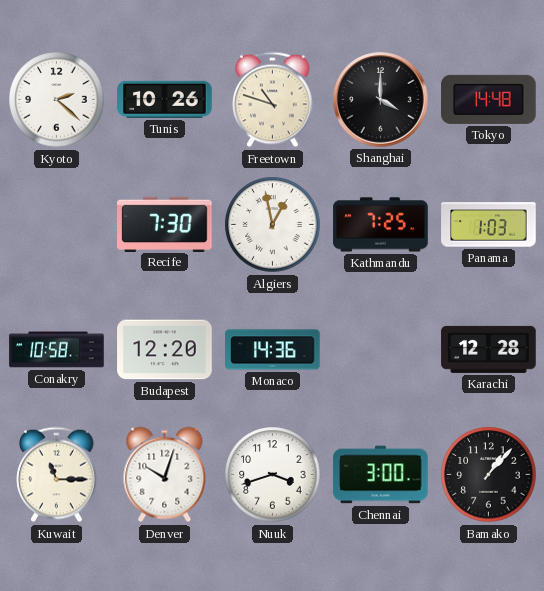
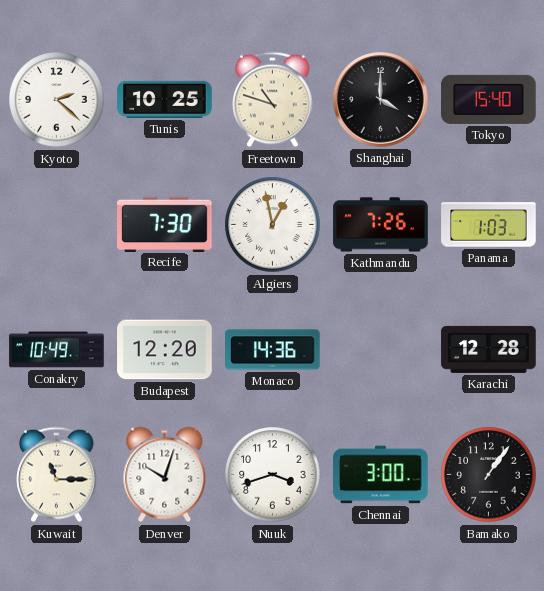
Tunis: 10:26 -> 10:25 (165, 99)
Tokyo: 14:48 -> 15:40 (489, 99)
Kathmandu: 7:25 -> 7:26 (381, 225)
Conakry: 10:58 -> 10:49 (57, 350)
Bamako: 1:07 -> 1:06 (489, 475)
